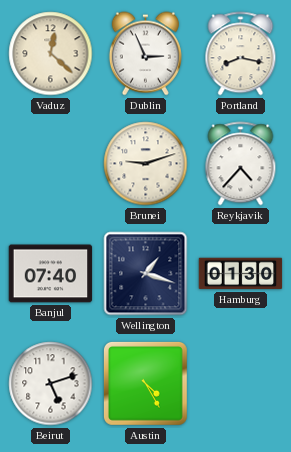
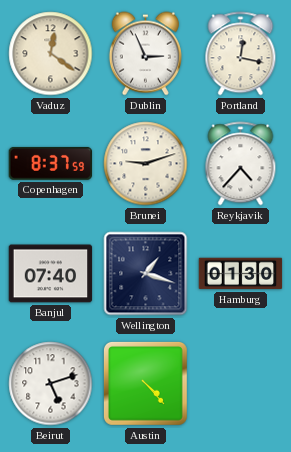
Vaduz: 12:22 -> 12:21 (51, 54)
Portland: 8:17 -> 12:17 (241, 54)
Copenhagen: none -> 8:37 (51, 163)
Austin: 4:25 -> 4:23 (145, 383)
